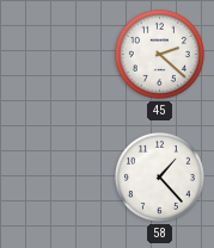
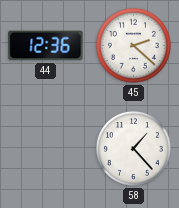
44: none -> 12:36 (46, 46)
